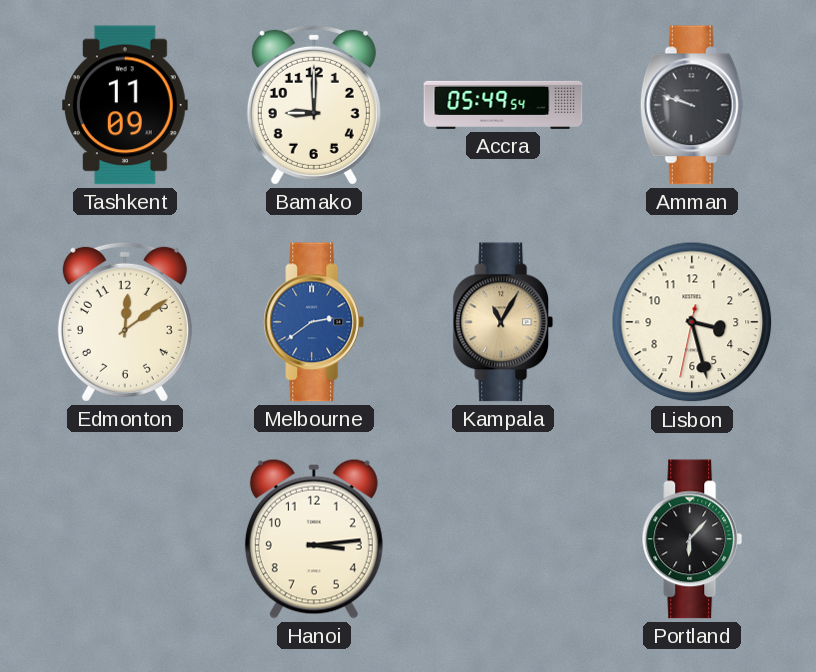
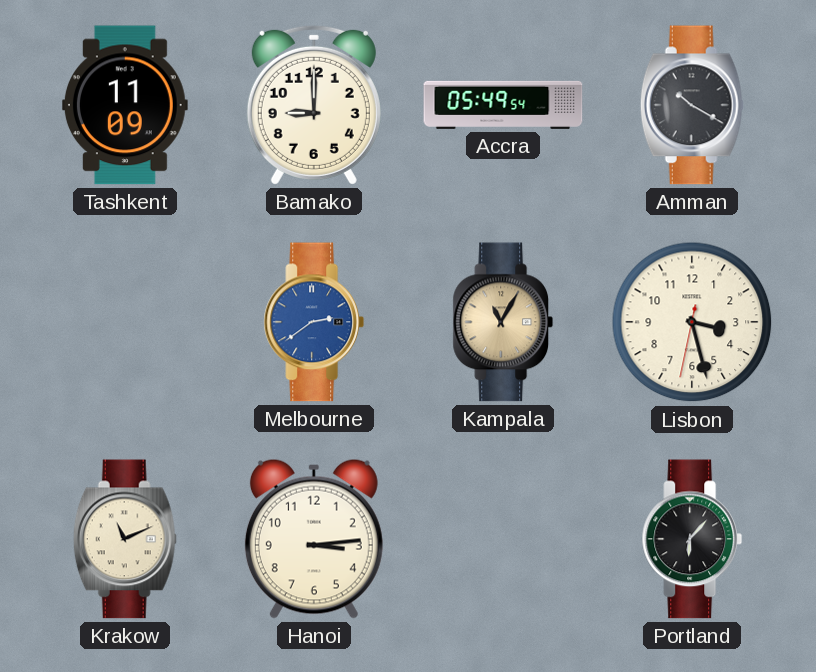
Amman: 9:48 -> 10:20 (692, 105)
Edmonton: 12:09 -> none (125, 322)
Krakow: none -> 11:11 (125, 539)
